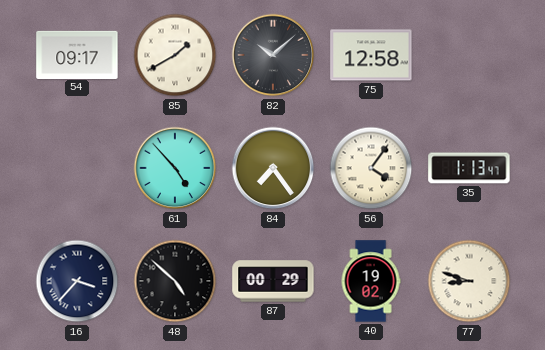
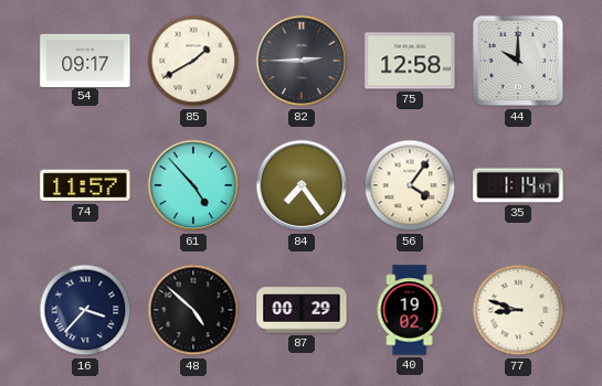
82: 10:08 -> 2:45 (302, 61)
44: none -> 10:00 (518, 61)
74: none -> 11:57 (85, 185)
35: 1:13 -> 1:14 (518, 185)
